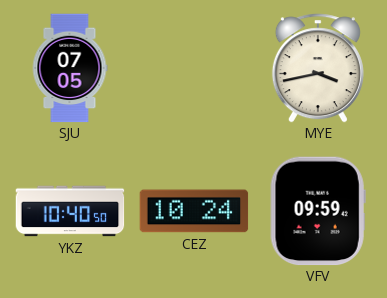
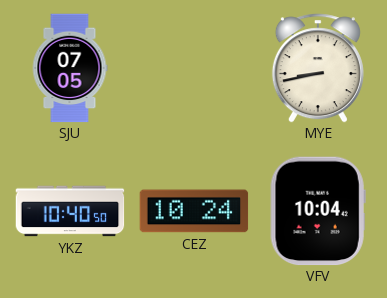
MYE: 3:43 -> 8:43 (318, 68)
VFV: 09:59 -> 10:04 (318, 211)
